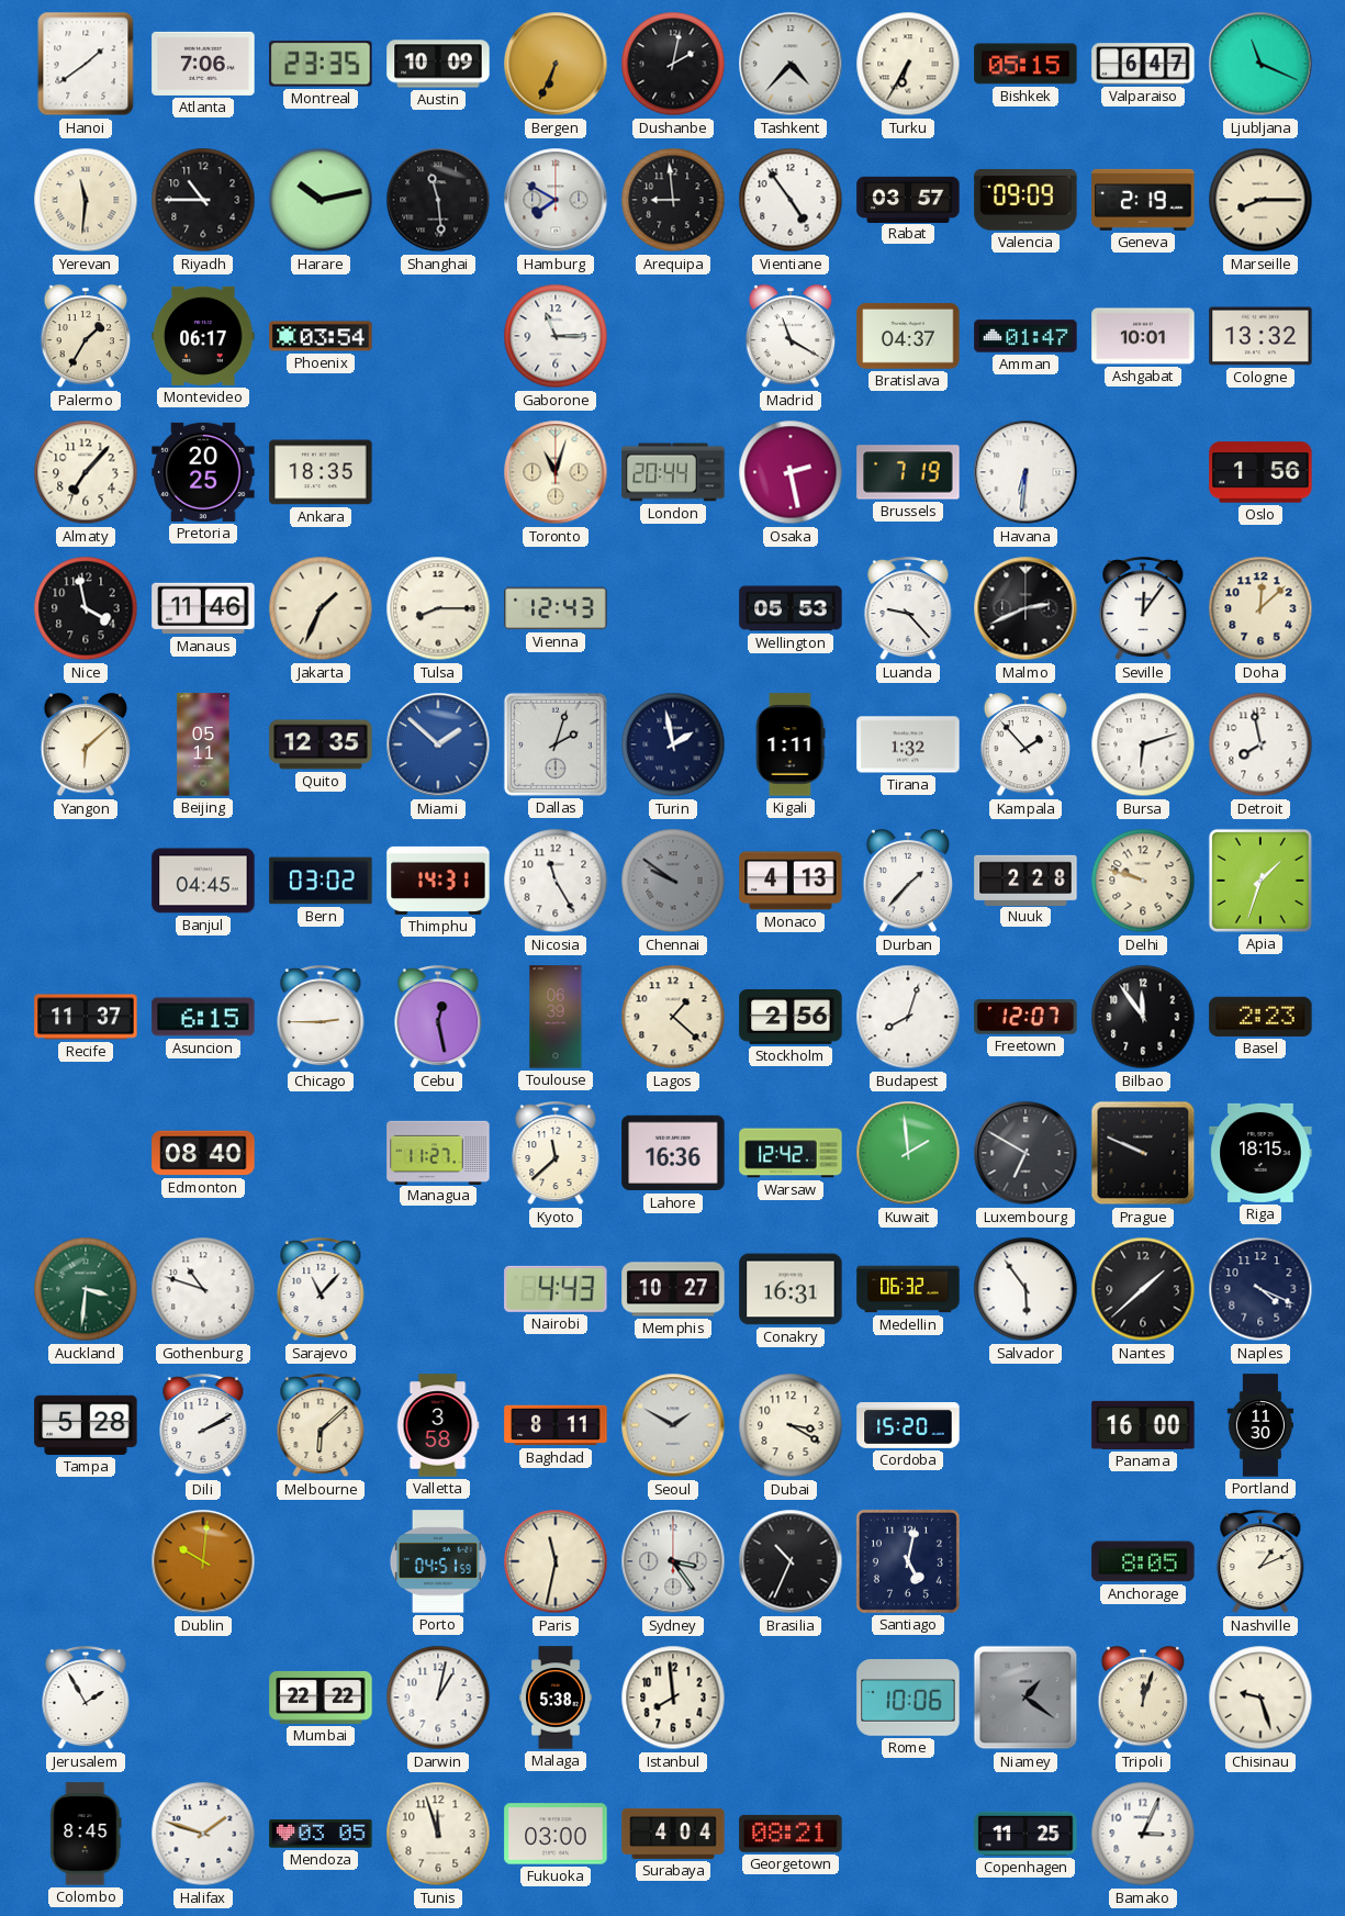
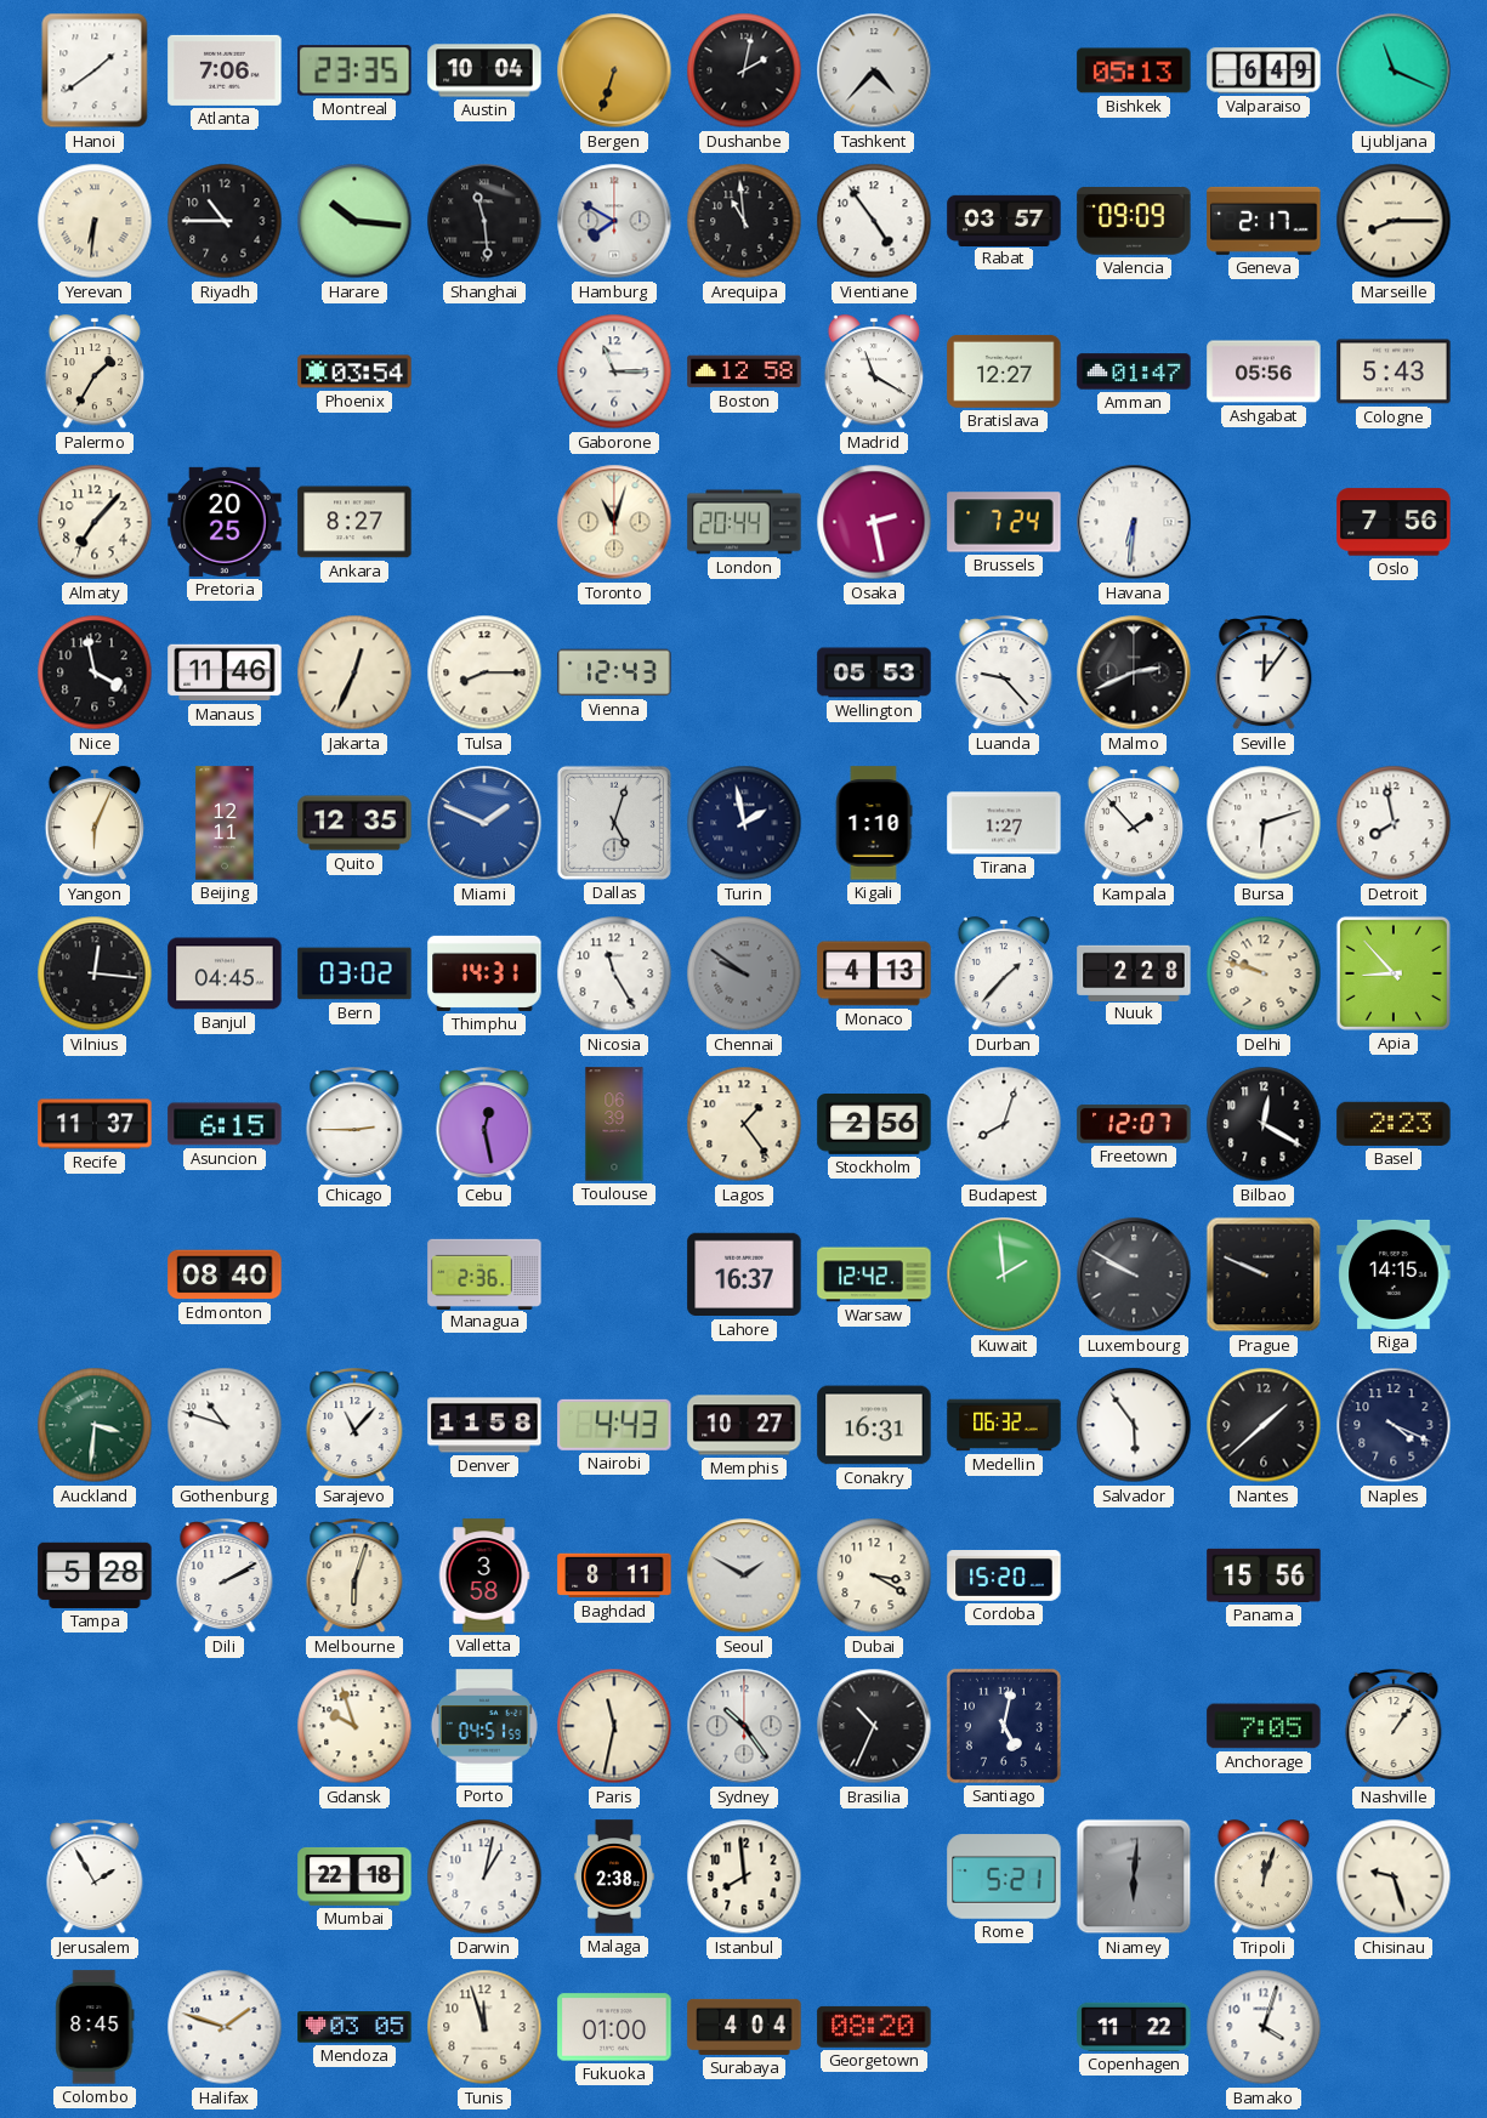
Austin: 10:09 -> 10:04 (484, 70)
Bergen: 6:34 -> 6:33 (614, 70)
Turku: 6:35 -> none (908, 64)
Bishkek: 05:15 -> 05:13 (1134, 70)
Valparaiso: 6:47 -> 6:49 (1264, 70)
Yerevan: 11:31 -> 6:31 (95, 221)
Harare: 10:13 -> 10:16 (354, 221)
Arequipa: 8:59 -> 10:59 (744, 221)
Geneva: 2:19 -> 2:17 (1264, 221)
Montevideo: 06:17 -> none (203, 336)
Boston: none -> 12:58 (744, 371)
Bratislava: 04:37 -> 12:27 (1004, 371)
Ashgabat: 10:01 -> 05:56 (1264, 371)
Cologne: 13:32 -> 5:43 (1394, 371)
Ankara: 18:35 -> 8:27 (354, 522)
Brussels: 7:19 -> 7:24 (1004, 522)
Oslo: 1:56 -> 7:56 (1394, 522)
Jakarta: 1:34 -> 12:34 (354, 672)
Doha: 12:08 -> none (1260, 608)
Yangon: 6:08 -> 6:04 (95, 824)
Beijing: 05:11 -> 12:11 (225, 823)
Miami: 1:52 -> 1:49 (484, 823)
Dallas: 2:03 -> 5:03 (614, 823)
Kigali: 1:11 -> 1:10 (874, 823)
Tirana: 1:32 -> 1:27 (1004, 823)
Vilnius: none -> 12:16 (95, 973)
Apia: 1:33 -> 8:53 (1394, 973)
Lagos: 1:22 -> 1:24 (744, 1124)
Bilbao: 11:54 -> 12:20 (1264, 1124)
Managua: 11:27 -> 2:36 (484, 1273)
Kyoto: 11:38 -> none (556, 1154)
Lahore: 16:36 -> 16:37 (744, 1274)
Luxembourg: 6:50 -> 9:50 (1134, 1274)
Riga: 18:15 -> 14:15 (1394, 1274)
Denver: none -> 11:58 (484, 1425)
Melbourne: 6:08 -> 6:03 (354, 1577)
Panama: 16:00 -> 15:56 (1264, 1575)
Portland: 11:30 -> none (1260, 1425)
Dublin: 10:01 -> none (203, 1561)
Gdansk: none -> 9:57 (354, 1726)
Sydney: 3:24 -> 10:24 (744, 1726)
Anchorage: 8:05 -> 7:05 (1264, 1726)
Nashville: 1:11 -> 1:06 (1394, 1727)
Mumbai: 22:22 -> 22:18 (354, 1876)
Malaga: 5:38 -> 2:38 (614, 1876)
Rome: 10:06 -> 5:21 (1004, 1876)
Niamey: 1:21 -> 6:01 (1134, 1876)
Fukuoka: 03:00 -> 01:00 (614, 2027)
Georgetown: 08:21 -> 08:20 (874, 2027)
Copenhagen: 11:25 -> 11:22 (1134, 2027)
Bamako: 3:04 -> 4:03 (1264, 2027)
